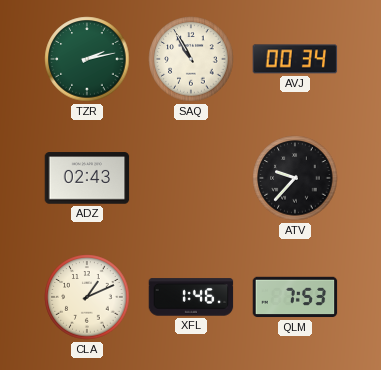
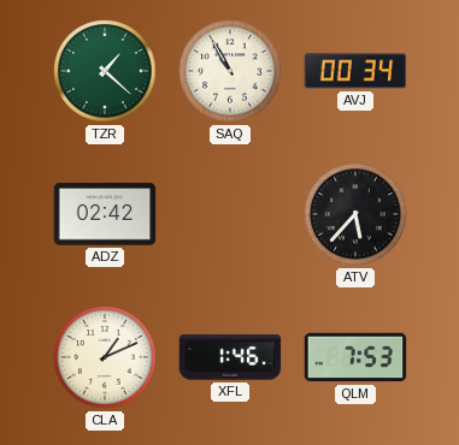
TZR: 2:13 -> 1:22 (105, 71)
ADZ: 02:43 -> 02:42 (105, 214)
ATV: 9:37 -> 5:37 (355, 214)
